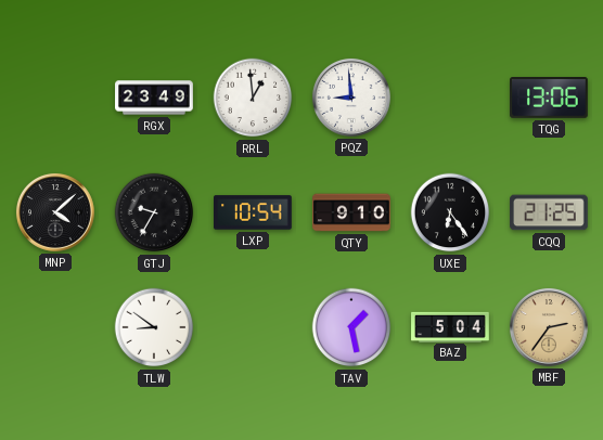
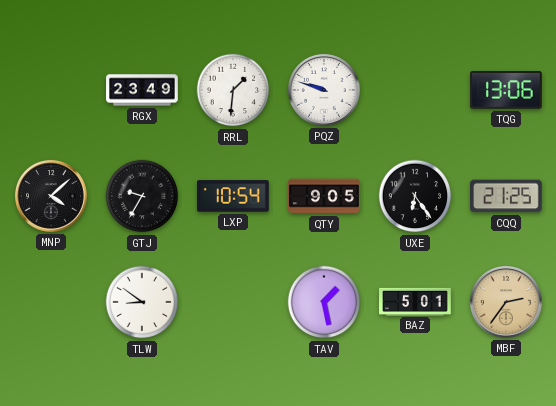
RRL: 12:59 -> 1:31 (233, 90)
PQZ: 8:59 -> 9:48 (324, 90)
QTY: 9:10 -> 9:05 (324, 196)
BAZ: 5:04 -> 5:01 (415, 301)
